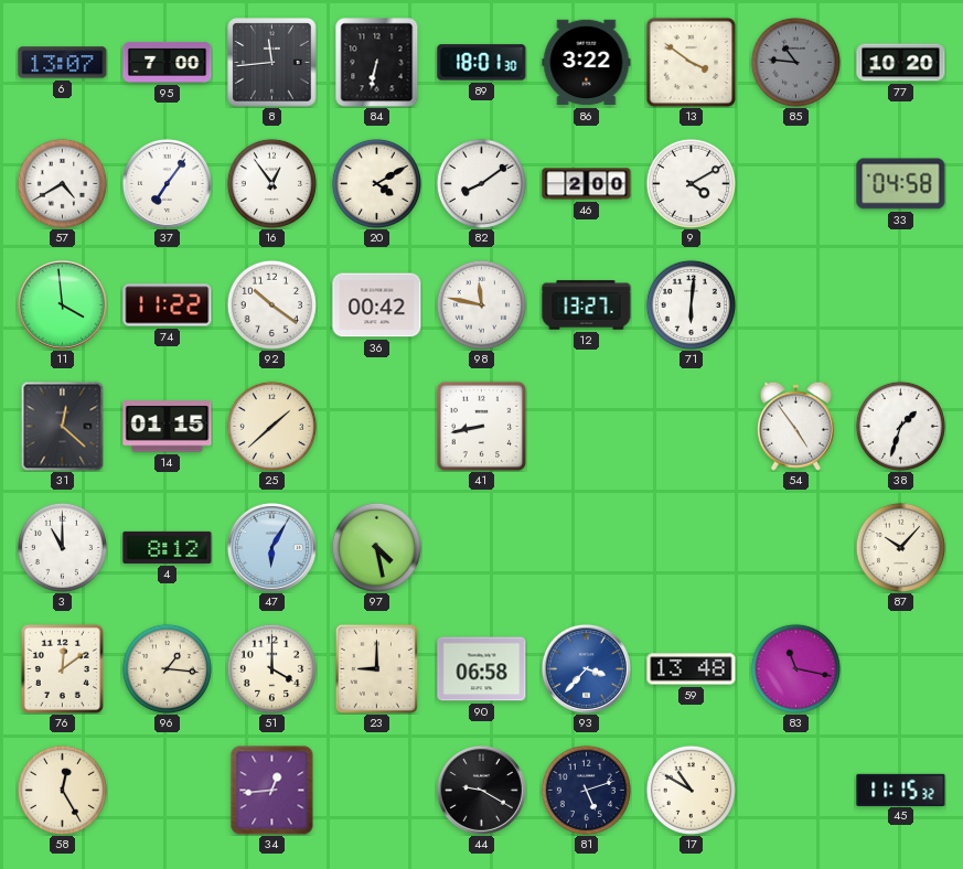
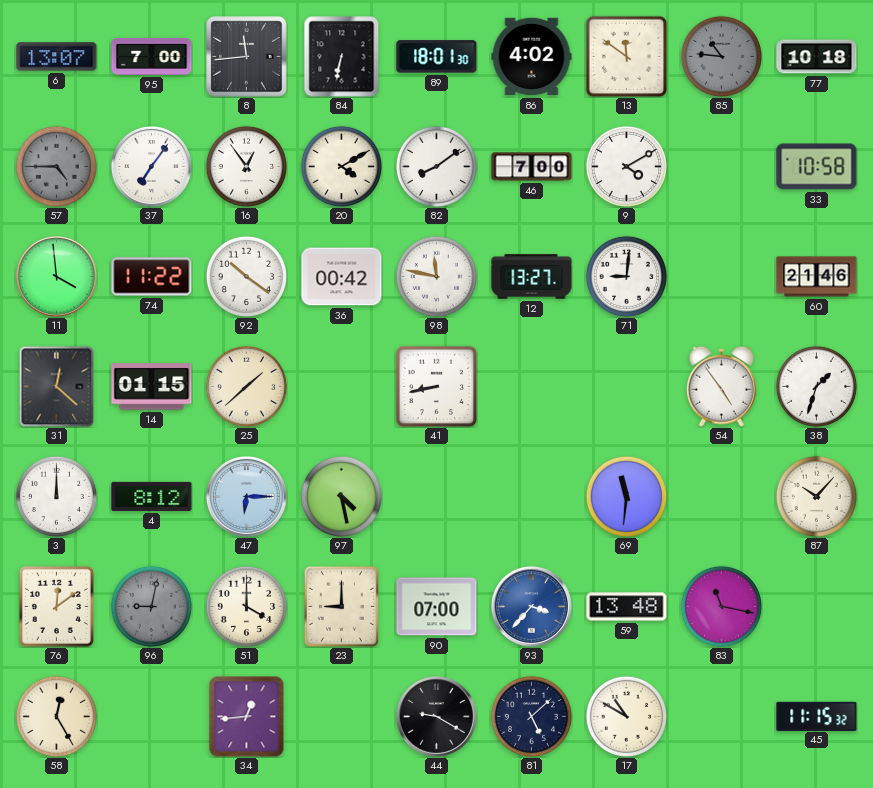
86: 3:22 -> 4:02 (532, 57)
13: 3:51 -> 11:51 (626, 56)
77: 10:20 -> 10:18 (817, 57)
57: 4:40 -> 4:45 (56, 166)
57 dial: white -> grey (56, 166)
46: 2:00 -> 7:00 (532, 167)
33: 04:58 -> 10:58 (817, 167)
71: 6:01 -> 9:01 (626, 276)
60: none -> 21:46 (817, 277)
3: 11:00 -> 12:00 (56, 496)
47: 6:05 -> 6:15 (246, 496)
69: none -> 11:31 (626, 496)
96: 1:16 -> 9:02 (151, 606)
96 dial: cream -> grey (151, 606)
90: 06:58 -> 07:00 (437, 607)
81: 5:12 -> 5:08 (531, 716)
